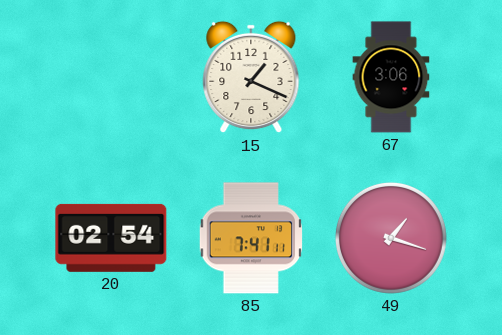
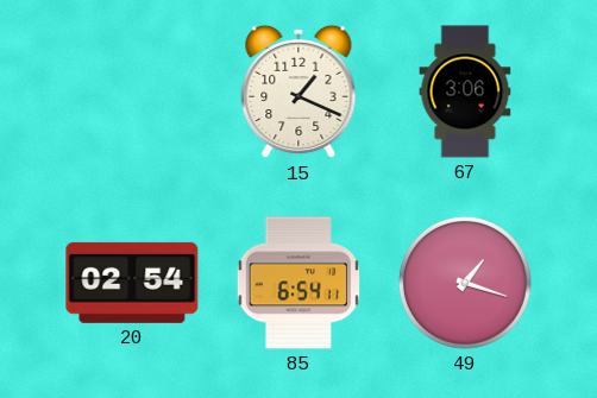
85: 7:41 -> 6:54 (297, 283)
